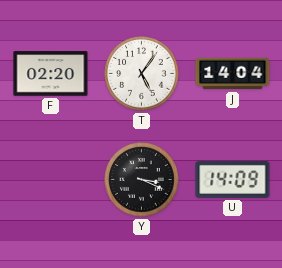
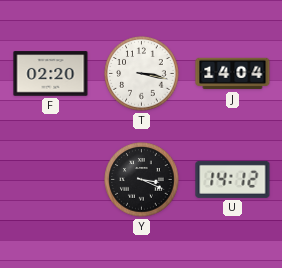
T: 5:06 -> 3:17 (142, 74)
U: 14:09 -> 14:12 (233, 179)
